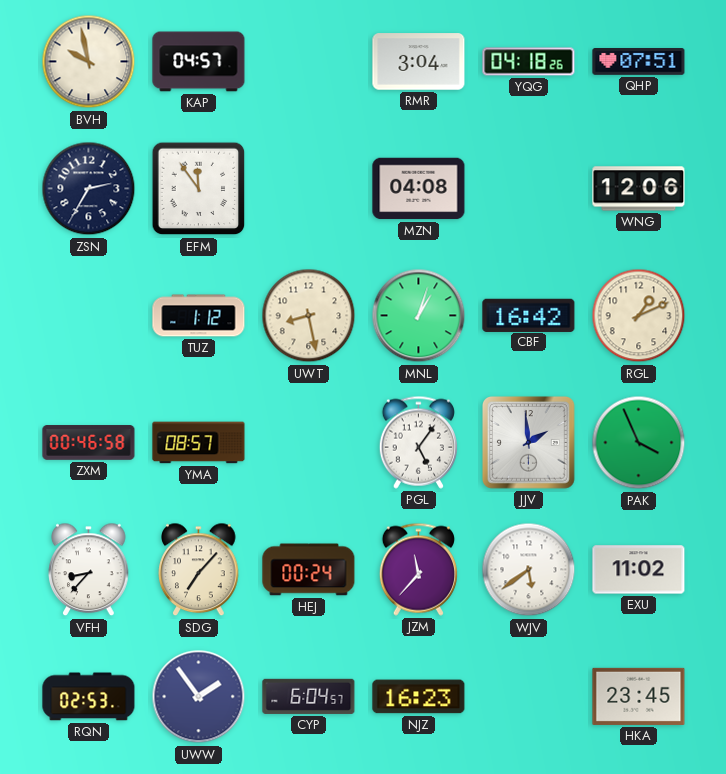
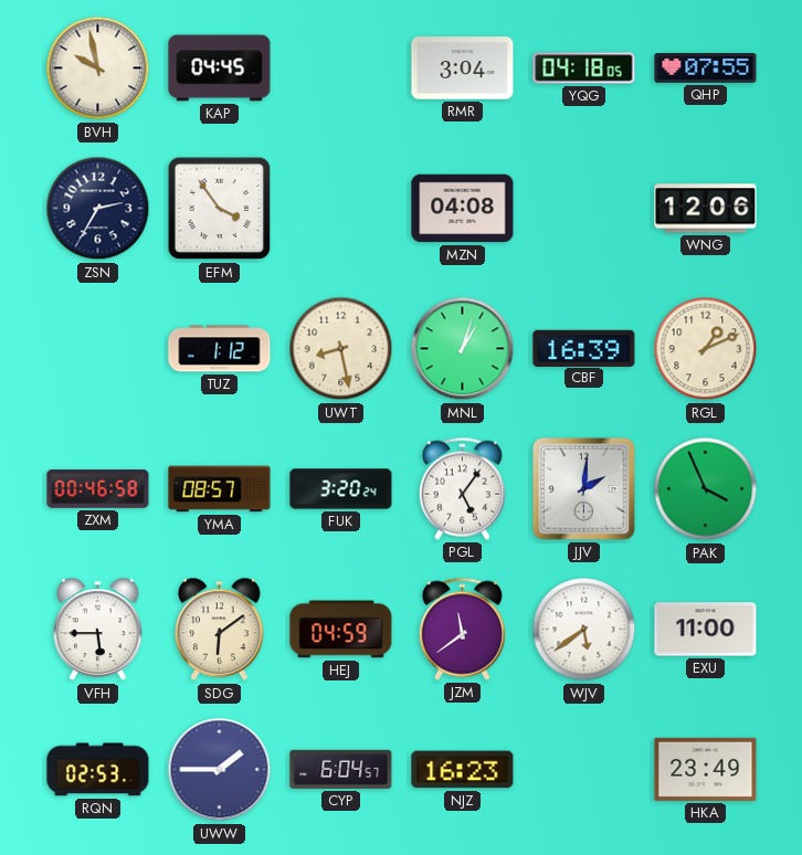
KAP: 04:57 -> 04:45 (220, 68)
YQG: 04:18:26 -> 04:18:05 (584, 68)
QHP: 07:51 -> 07:55 (706, 68)
EFM: 11:54 -> 3:54 (220, 209)
CBF: 16:42 -> 16:39 (584, 348)
FUK: none -> 3:20 (341, 489)
JJV: 1:59 -> 2:01 (584, 489)
VFH: 8:37 -> 5:45 (98, 630)
SDG: 7:07 -> 6:09 (220, 630)
HEJ: 00:24 -> 04:59 (341, 630)
JZM: 11:37 -> 11:39 (462, 629)
EXU: 11:02 -> 11:00 (706, 630)
UWW: 1:54 -> 1:45 (220, 770)
HKA: 23:45 -> 23:49 (706, 769)
